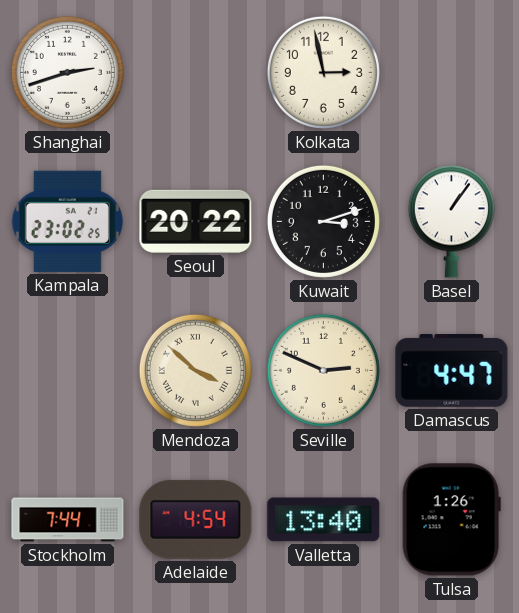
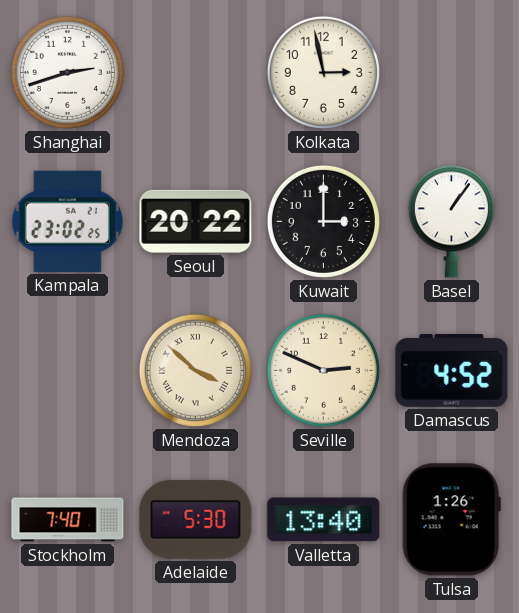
Kuwait: 3:12 -> 3:00 (323, 221)
Damascus: 4:47 -> 4:52 (452, 371)
Stockholm: 7:44 -> 7:40 (68, 520)
Adelaide: 4:54 -> 5:30 (196, 519)
